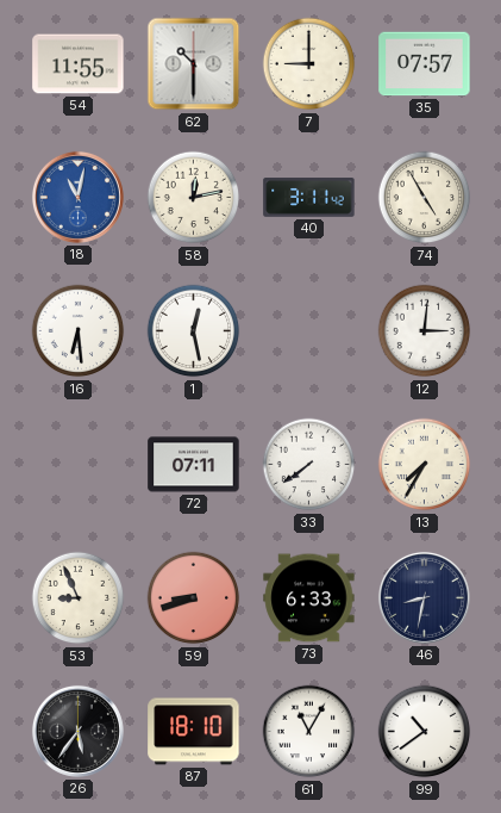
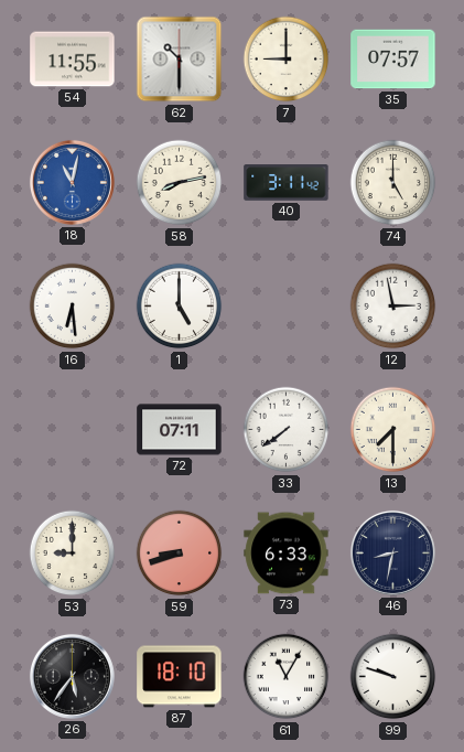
58: 12:13 -> 8:13 (180, 183)
74: 4:55 -> 5:00 (393, 183)
1: 12:28 -> 5:00 (180, 307)
12: 3:01 -> 2:58 (393, 307)
13: 7:35 -> 7:30 (393, 430)
53: 8:56 -> 9:00 (73, 554)
99: 10:39 -> 9:48 (393, 677)
